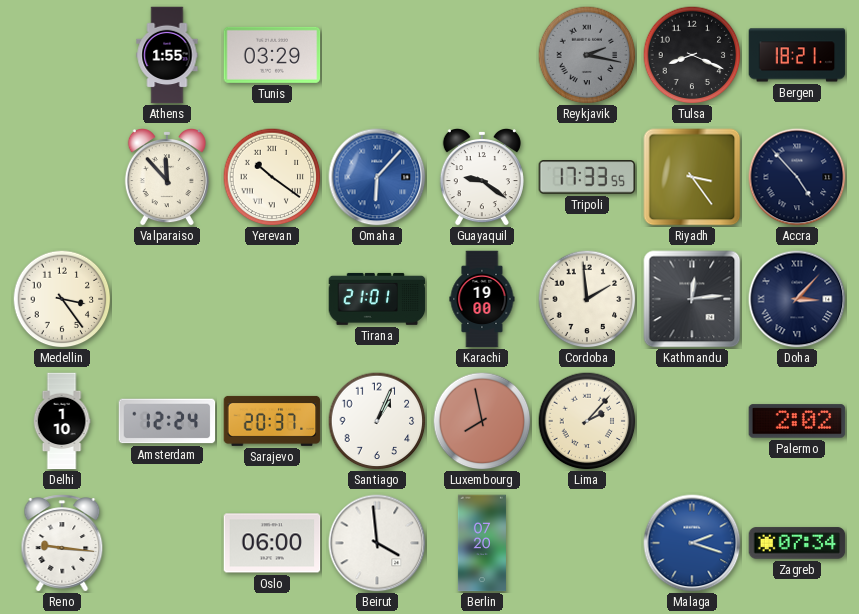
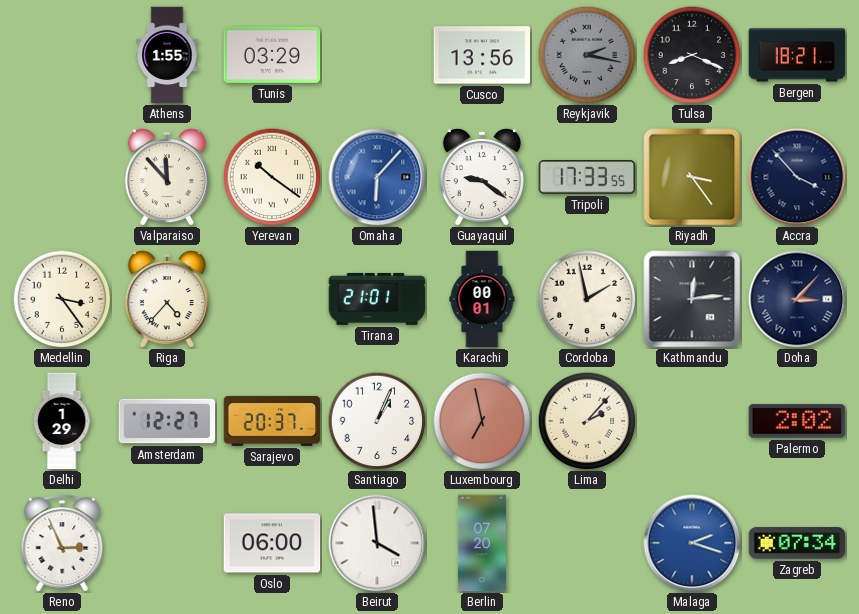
Cusco: none -> 13:56 (482, 55)
Accra: 4:53 -> 3:53 (797, 177)
Riga: none -> 4:37 (167, 300)
Karachi: 19:00 -> 00:01 (482, 299)
Cordoba: 1:59 -> 1:58 (587, 299)
Delhi: 1:10 -> 1:29 (62, 421)
Amsterdam: 12:24 -> 12:27 (167, 421)
Luxembourg: 7:58 -> 6:58 (482, 421)
Reno: 9:16 -> 2:56 (62, 543)
